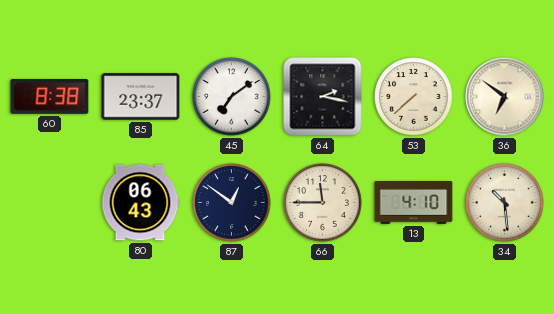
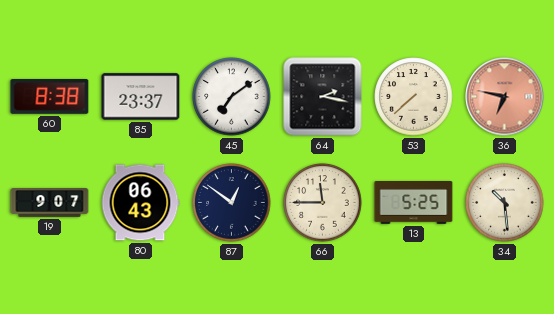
36: 6:51 -> 6:47 (505, 97)
36 dial: cream -> salmon (505, 97)
19: none -> 9:07 (50, 203)
13: 4:10 -> 5:25 (414, 203)
